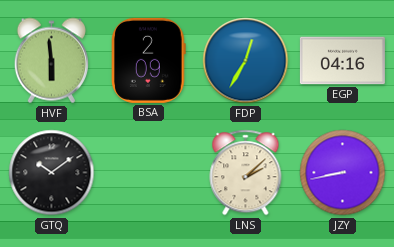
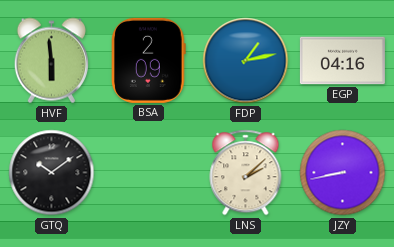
FDP: 12:35 -> 1:13 (246, 61)
